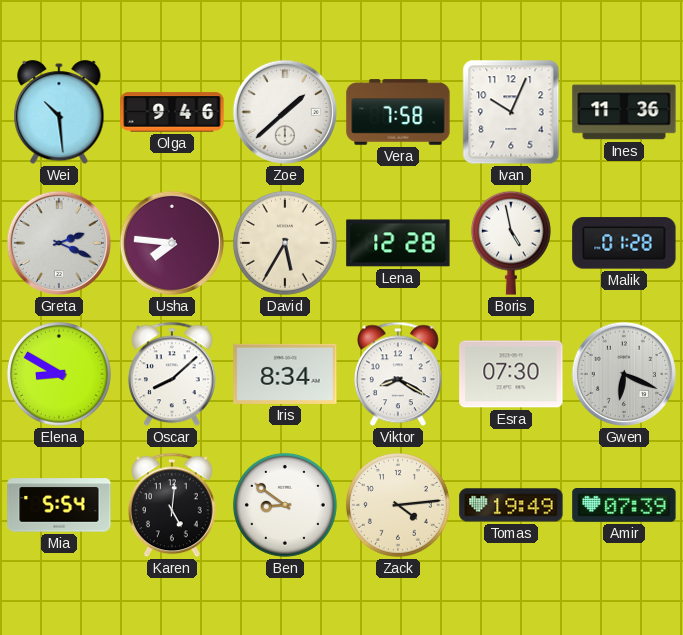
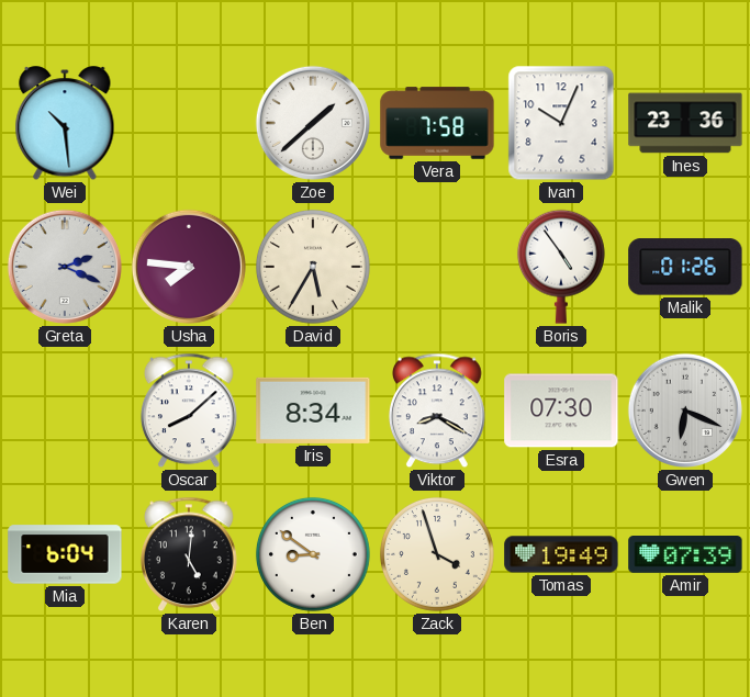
Olga: 9:46 -> none (172, 112)
Ines: 11:36 -> 23:36 (685, 123)
Lena: 12:28 -> none (398, 243)
Boris: 4:58 -> 4:54 (561, 267)
Malik: 01:28 -> 01:26 (685, 267)
Elena: 8:50 -> none (59, 374)
Mia: 5:54 -> 6:04 (65, 554)
Zack: 4:14 -> 3:57 (437, 554)
